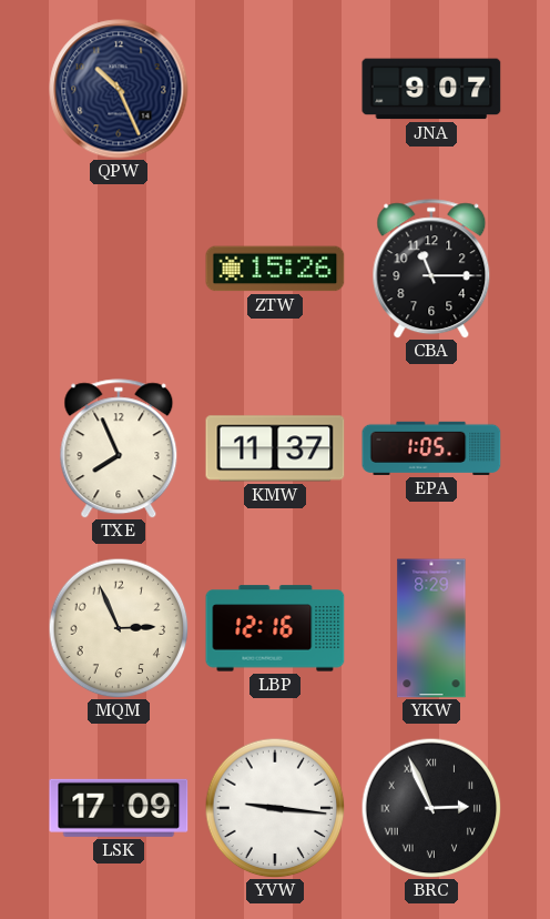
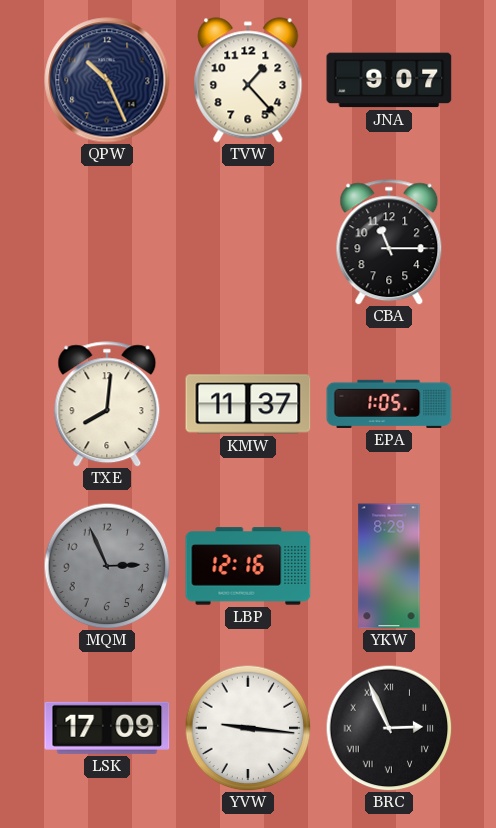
TVW: none -> 1:23 (248, 80)
ZTW: 15:26 -> none (275, 269)
TXE: 7:56 -> 8:01 (107, 404)
MQM dial: cream -> grey (107, 566)
